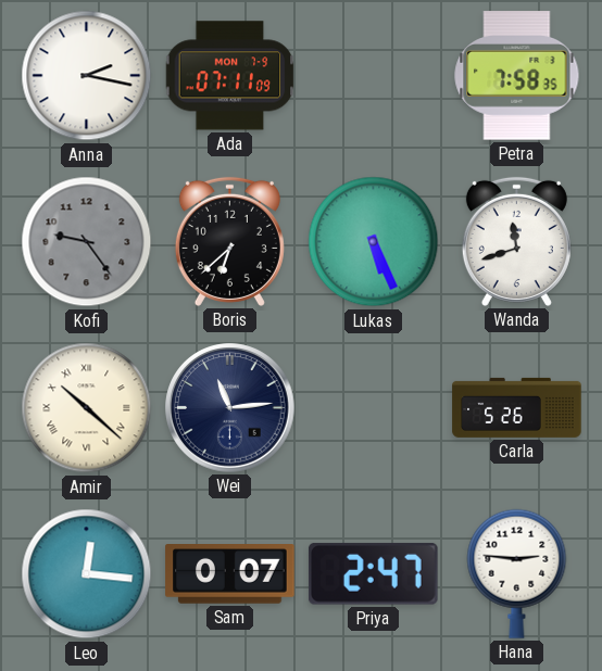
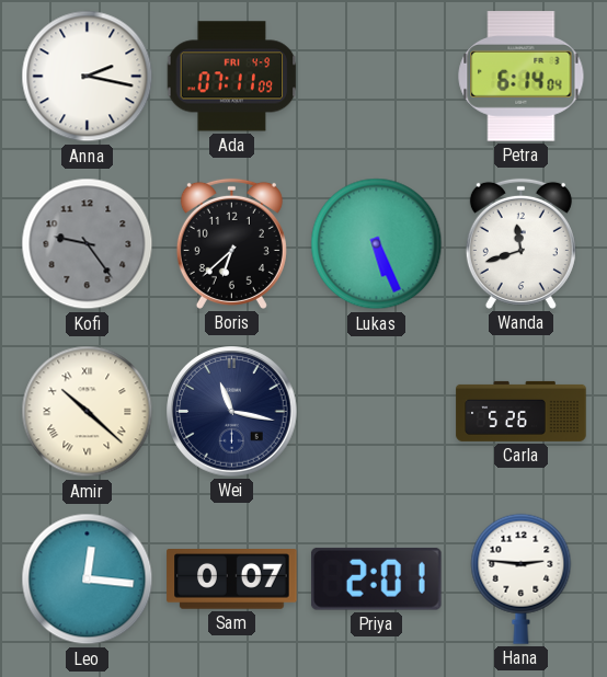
Ada date: MON 7-9 -> FRI 4-9 (232, 77)
Petra: 7:58 -> 6:14 (522, 77)
Wei: 11:14 -> 11:17 (232, 412)
Priya: 2:47 -> 2:01 (376, 580)
